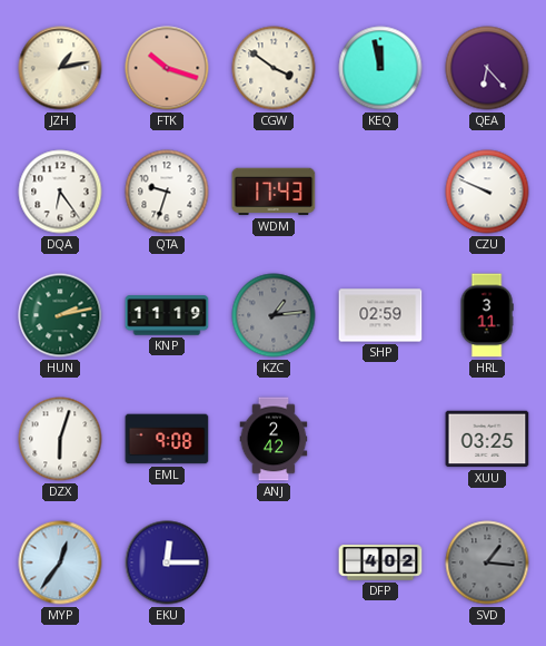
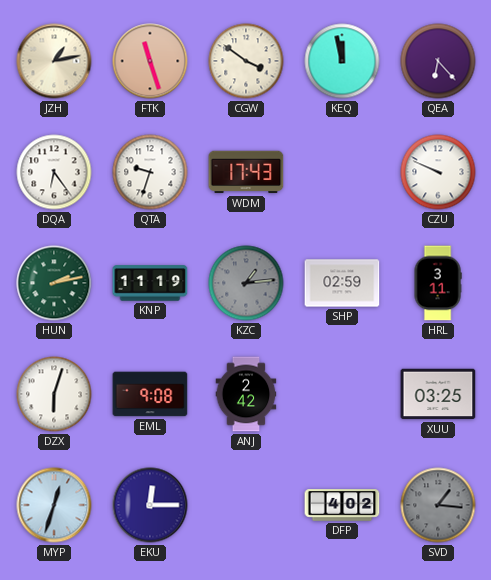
FTK: 10:18 -> 11:27 (150, 61)
MYP: 12:36 -> 12:33 (54, 505)
